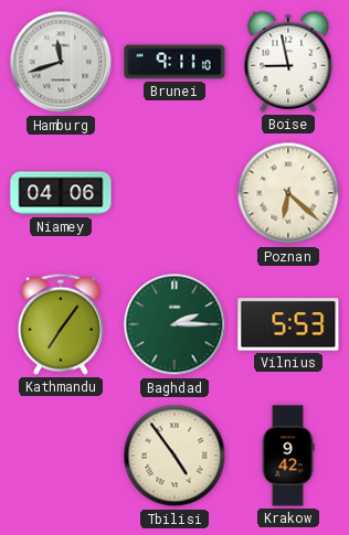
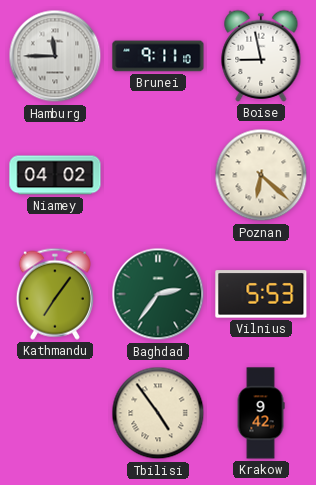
Hamburg: 11:42 -> 11:45 (55, 56)
Niamey: 04:06 -> 04:02 (55, 175)
Baghdad: 2:15 -> 2:36 (158, 294)
